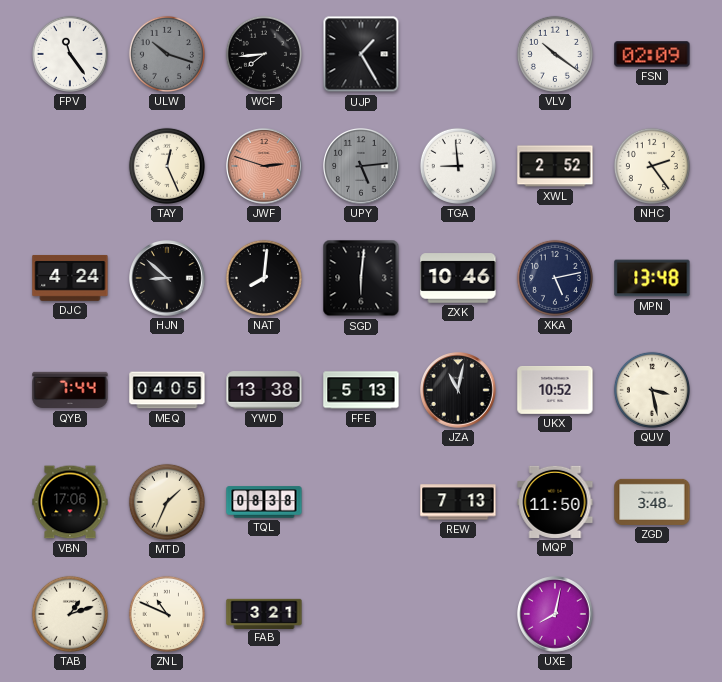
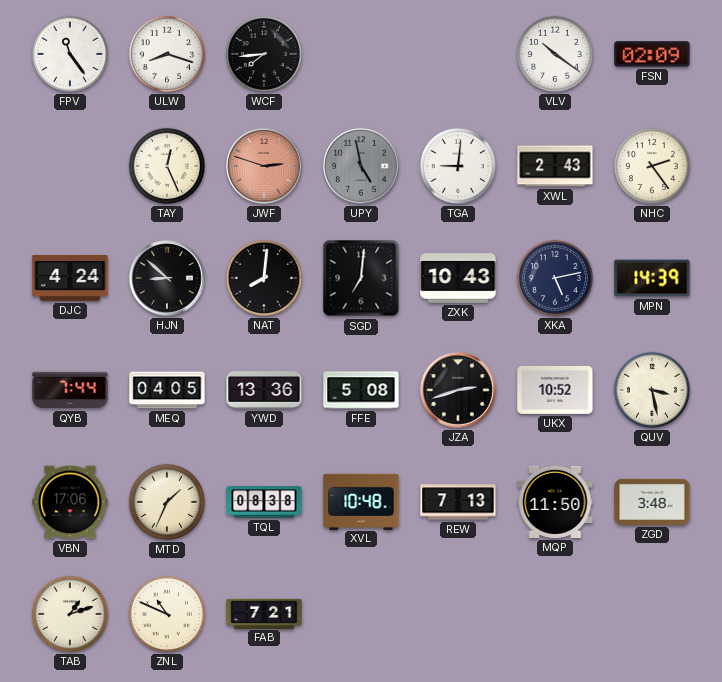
ULW: 10:18 -> 8:18 (167, 54)
ULW dial: grey -> white (167, 54)
UJP: 1:25 -> none (361, 54)
UPY: 5:14 -> 4:58 (361, 166)
TGA: 8:59 -> 9:01 (458, 166)
XWL: 2:52 -> 2:43 (555, 166)
SGD: 6:01 -> 7:01 (361, 278)
ZXK: 10:46 -> 10:43 (458, 278)
MPN: 13:48 -> 14:39 (652, 278)
YWD: 13:38 -> 13:36 (264, 390)
FFE: 5:13 -> 5:08 (361, 390)
JZA: 11:02 -> 2:42 (458, 390)
XVL: none -> 10:48 (361, 501)
FAB: 3:21 -> 7:21 (264, 613)
UXE: 8:02 -> none (555, 614)
